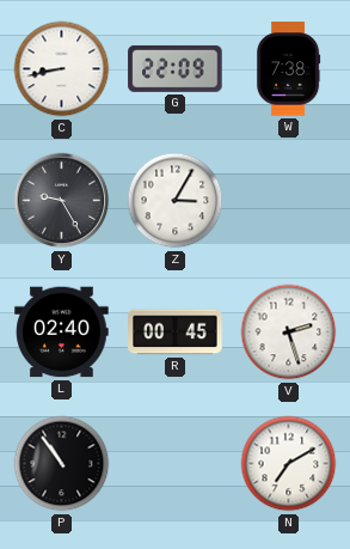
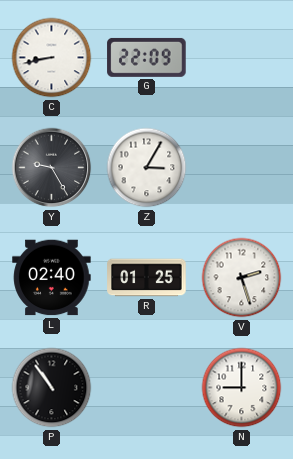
W: 7:38 -> none (288, 69)
R: 00:45 -> 01:25 (147, 278)
N: 7:10 -> 9:00 (242, 388)
